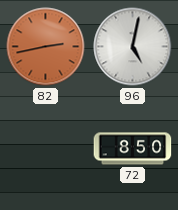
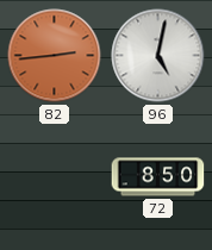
82: 2:43 -> 2:44 (55, 56)
